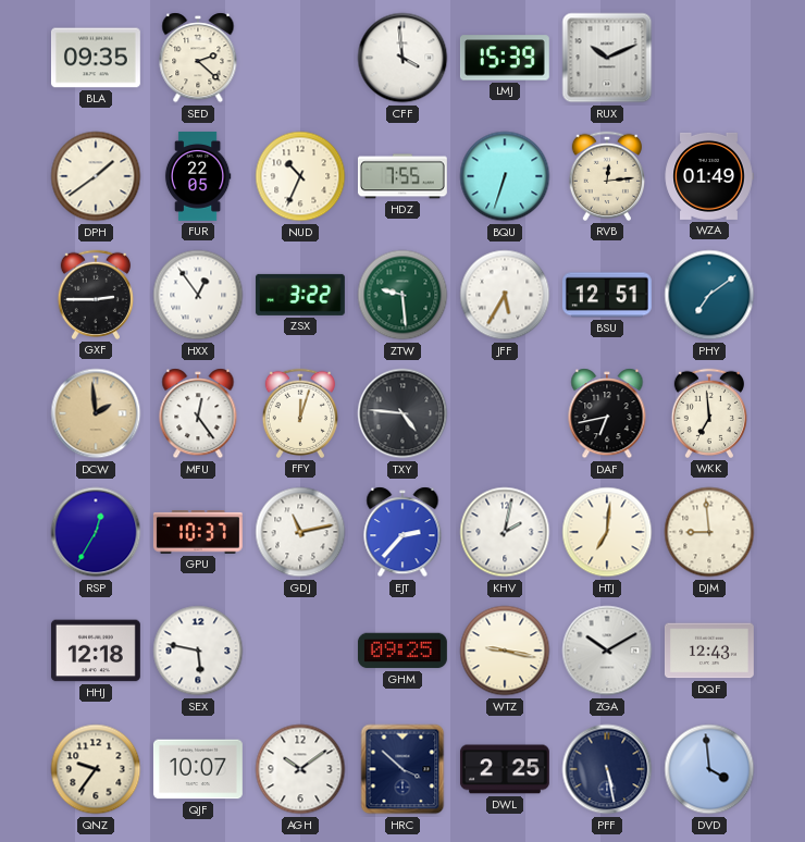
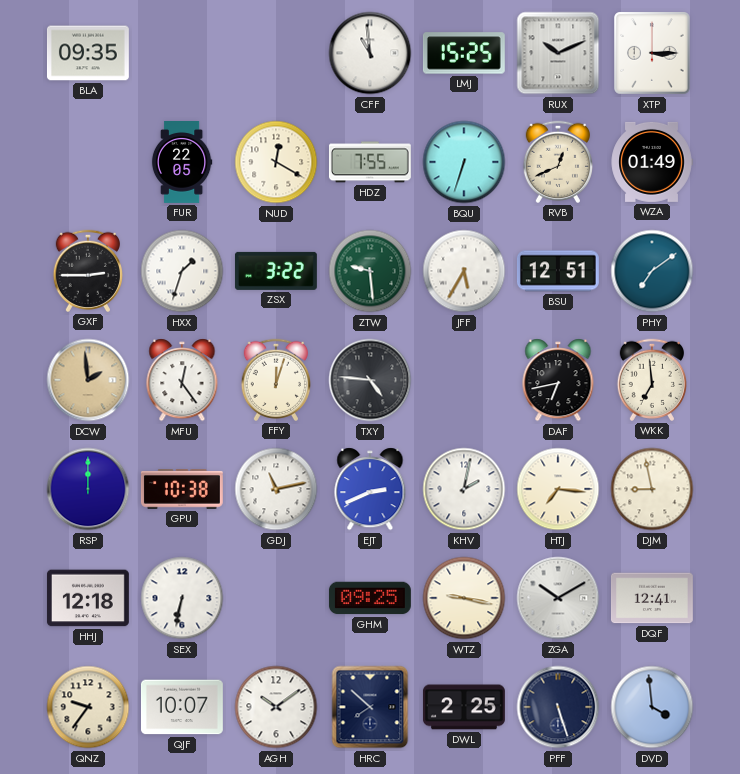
SED: 2:22 -> none (198, 58)
CFF: 3:59 -> 10:59 (370, 53)
LMJ: 15:39 -> 15:25 (464, 53)
XTP: none -> 3:15 (653, 54)
DPH: 1:39 -> none (96, 176)
NUD: 10:34 -> 12:20 (276, 162)
RVB: 12:14 -> 12:41 (557, 162)
HXX: 12:54 -> 1:33 (182, 271)
RSP: 12:35 -> 12:00 (88, 489)
GPU: 10:37 -> 10:38 (182, 490)
EJT: 2:37 -> 2:41 (370, 489)
HTJ: 7:01 -> 7:16 (558, 489)
DJM: 8:59 -> 8:58 (652, 489)
SEX: 5:47 -> 6:32 (182, 598)
DQF: 12:43 -> 12:41 (652, 598)
HRC: 3:52 -> 7:52 (370, 707)
PFF: 5:28 -> 5:27 (558, 707)
